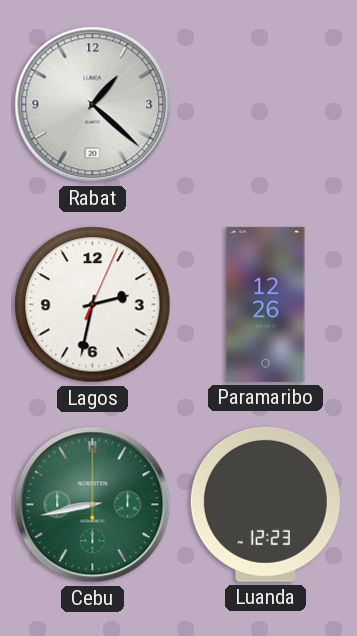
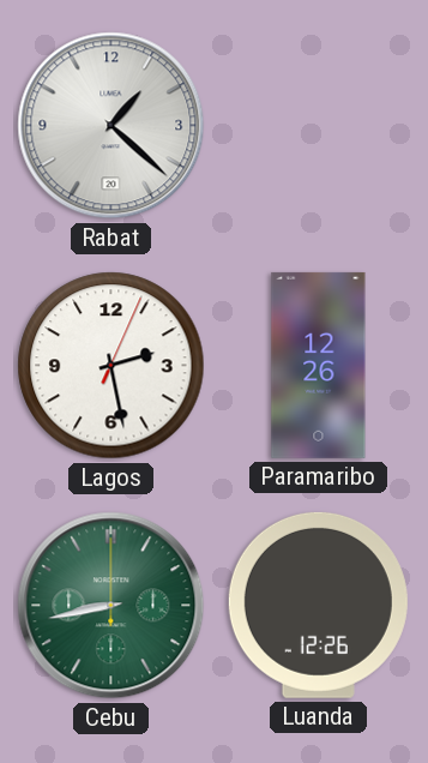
Lagos: 2:32 -> 2:28 (111, 366)
Luanda: 12:23 -> 12:26 (318, 605)
